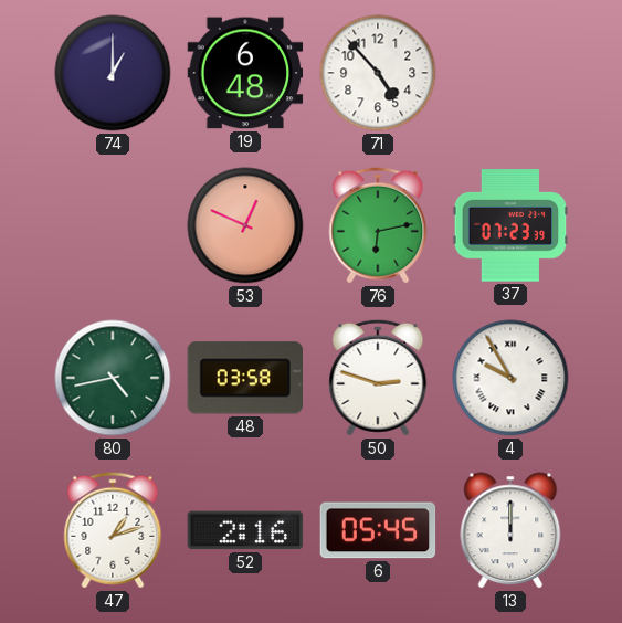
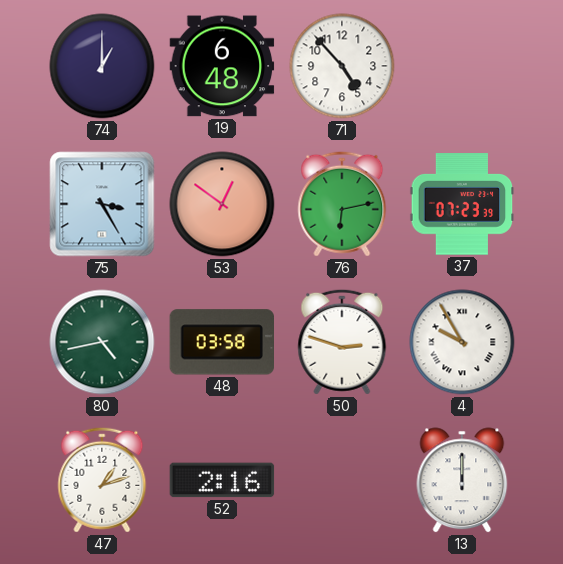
75: none -> 3:25 (102, 204)
53: 12:49 -> 12:51 (222, 204)
6: 05:45 -> none (378, 530)
